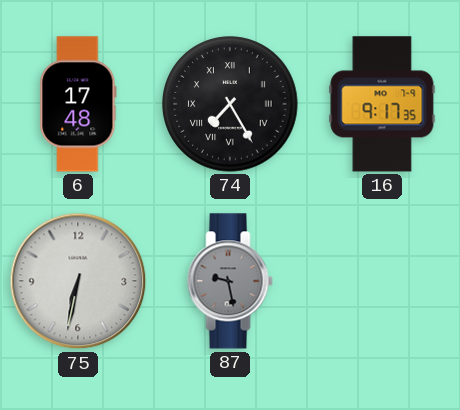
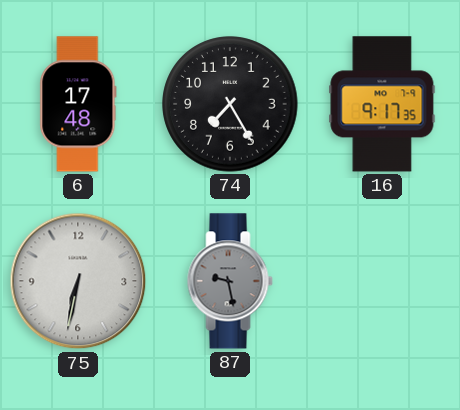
74 numerals: Roman -> Arabic (230, 104)
